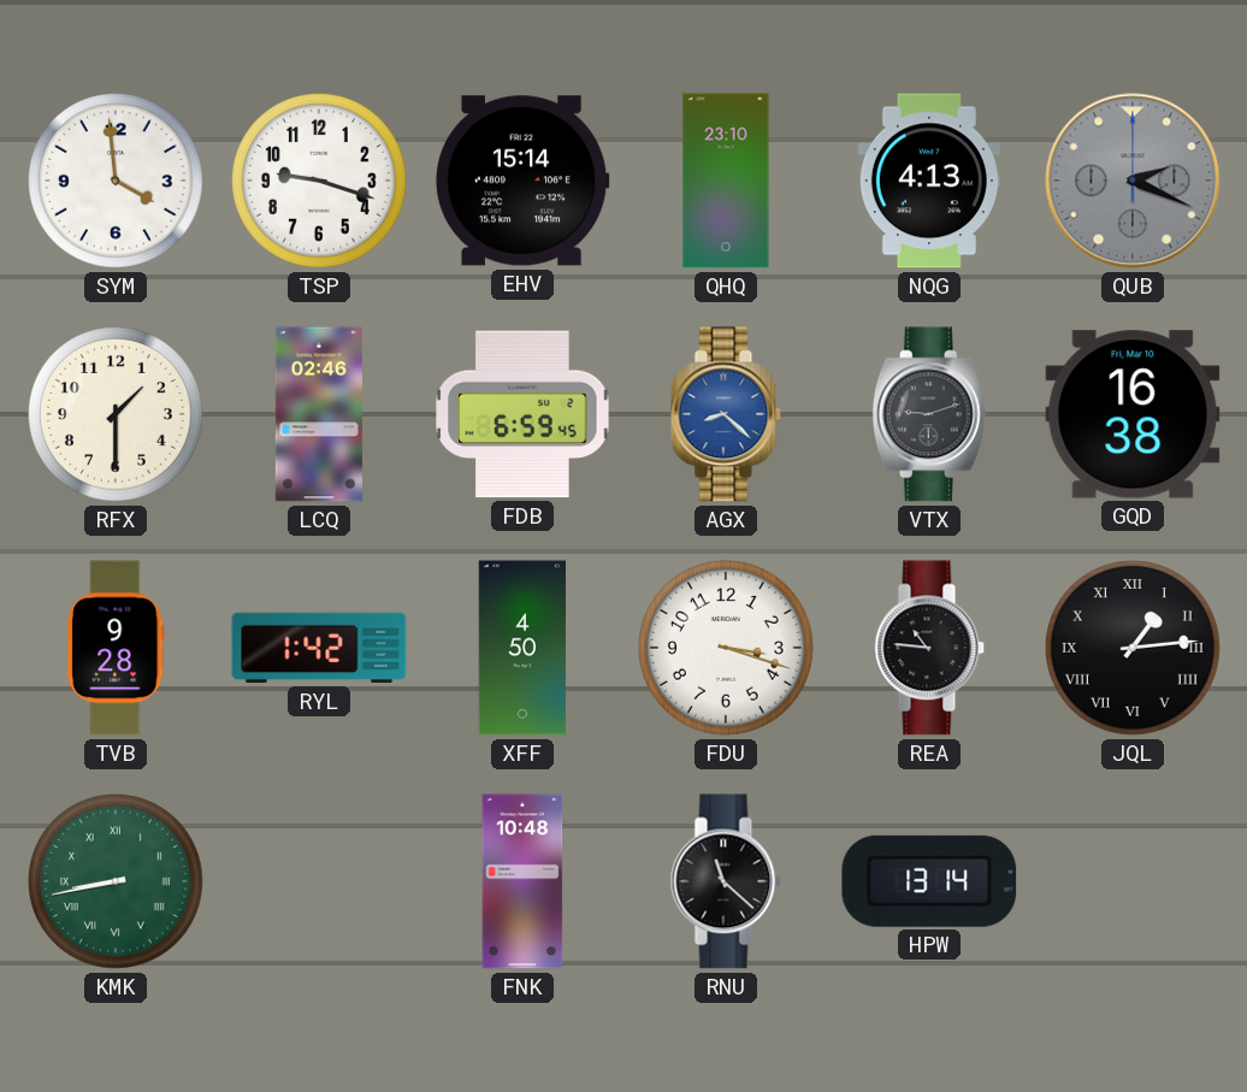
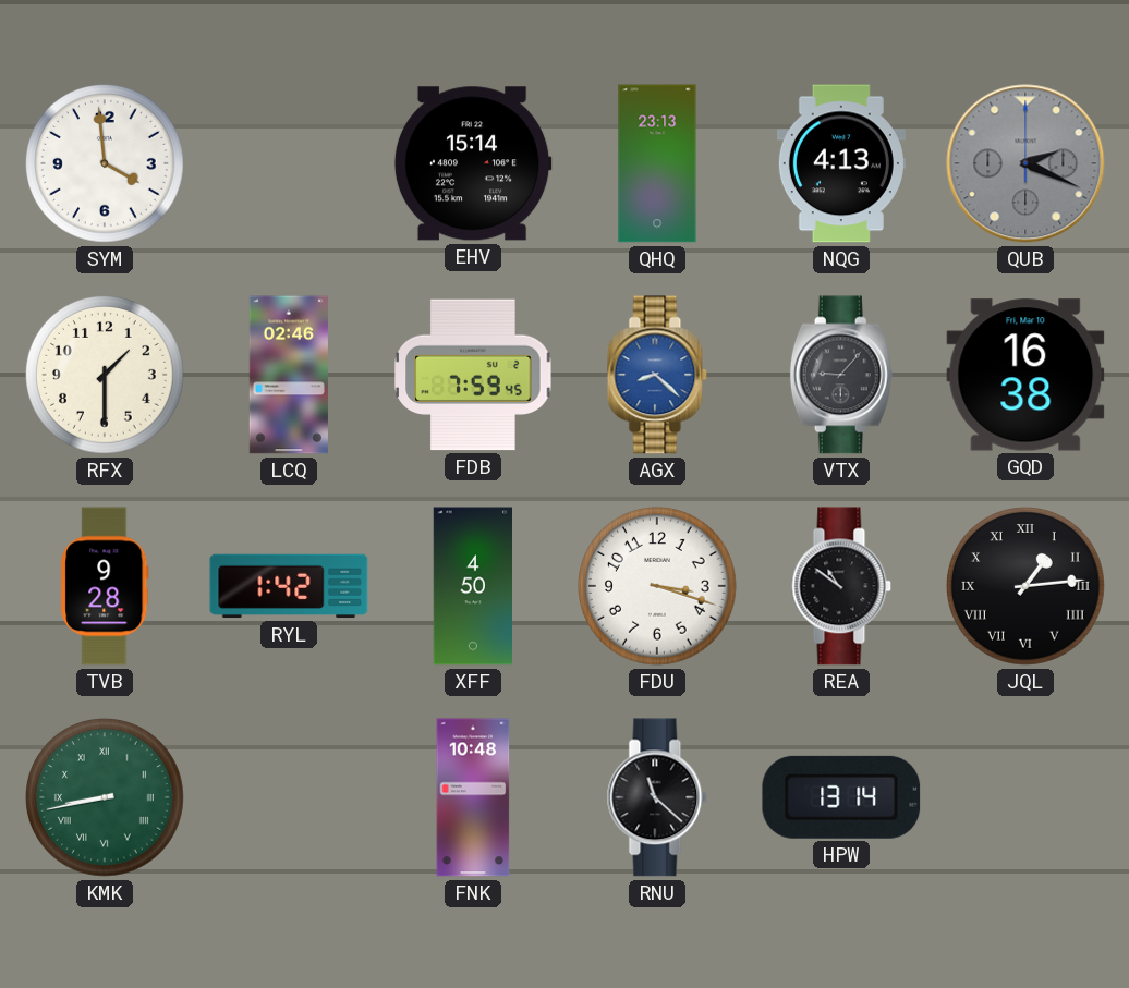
TSP: 9:18 -> none (320, 182)
QHQ: 23:10 -> 23:13 (657, 163)
FDB: 6:59 -> 7:59 (473, 375)
VTX: 9:12 -> 9:07 (841, 375)
REA: 10:46 -> 10:51 (841, 586)
